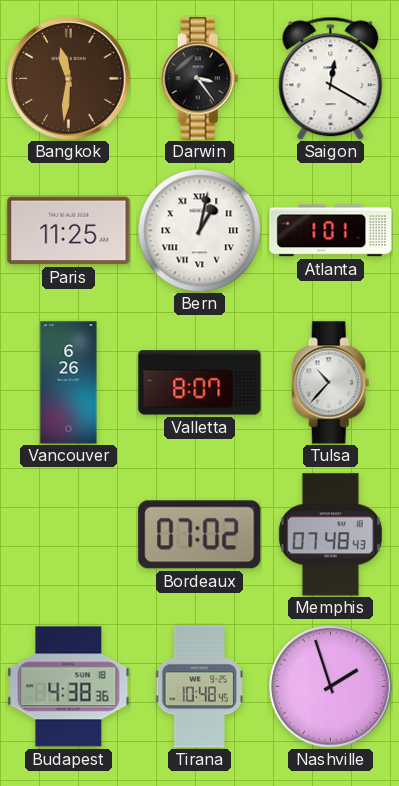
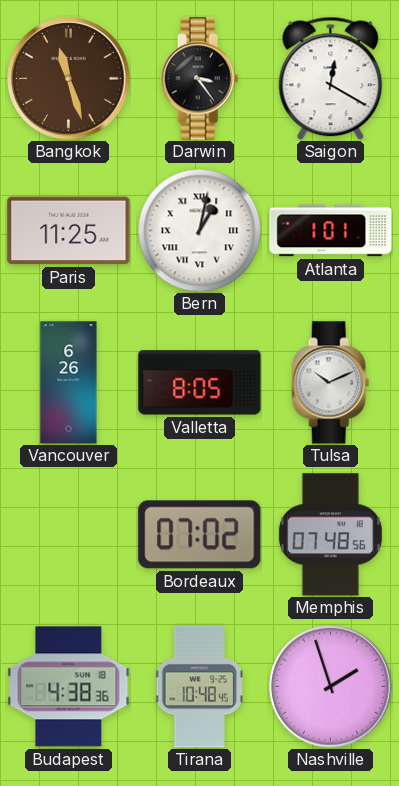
Bangkok: 11:31 -> 11:27 (69, 79)
Valletta: 8:07 -> 8:05 (200, 383)
Tulsa: 10:37 -> 10:11 (331, 383)
Memphis: 07:48:43 -> 07:48:56 (330, 535)
